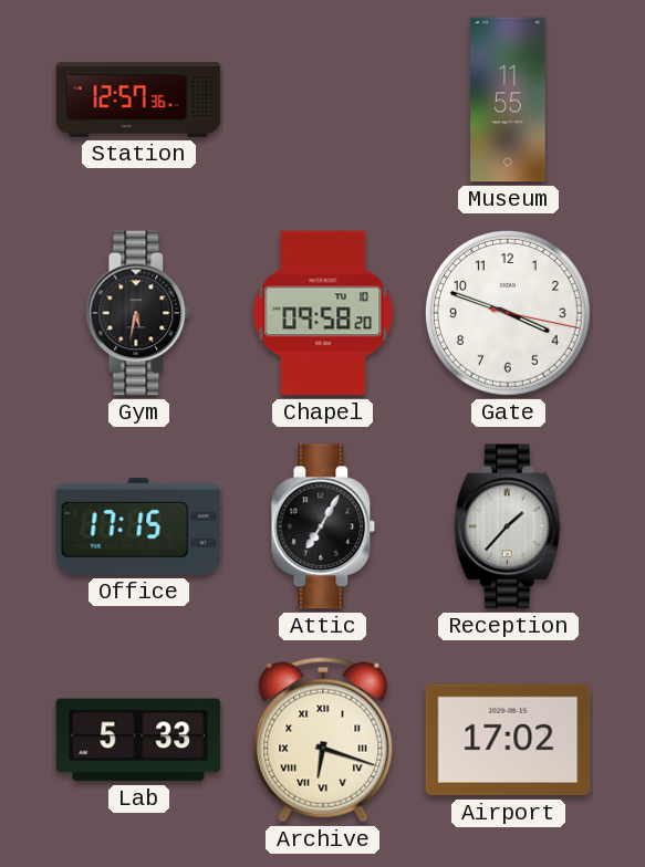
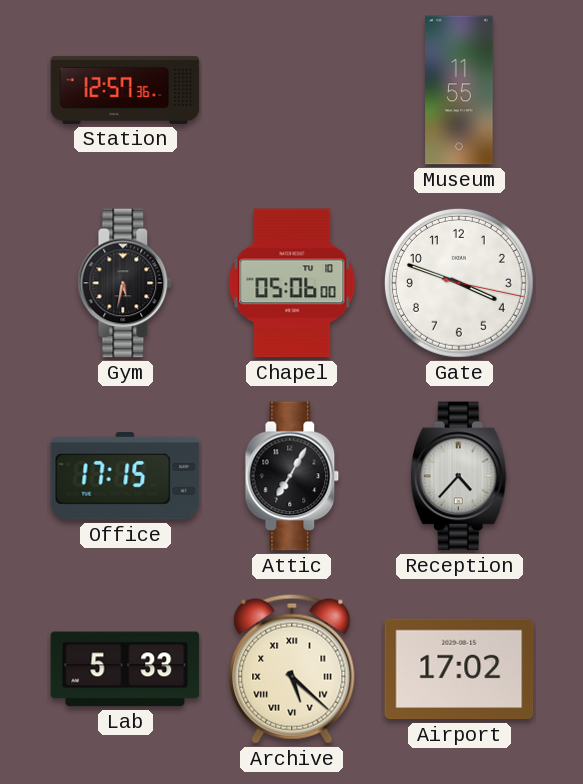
Chapel: 09:58 -> 05:06 (292, 283)
Reception: 1:37 -> 4:37 (459, 476)
Archive: 6:18 -> 5:22 (292, 669)
